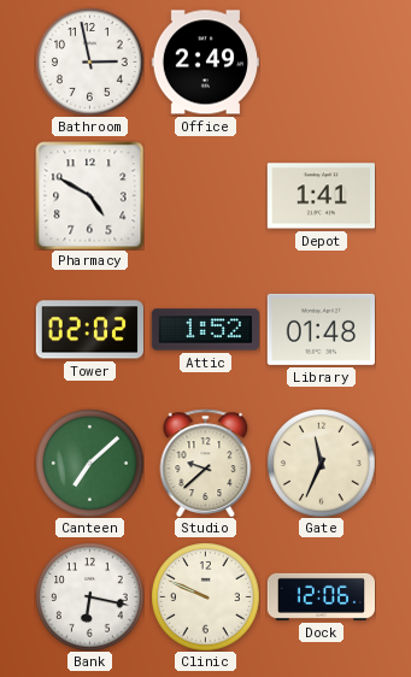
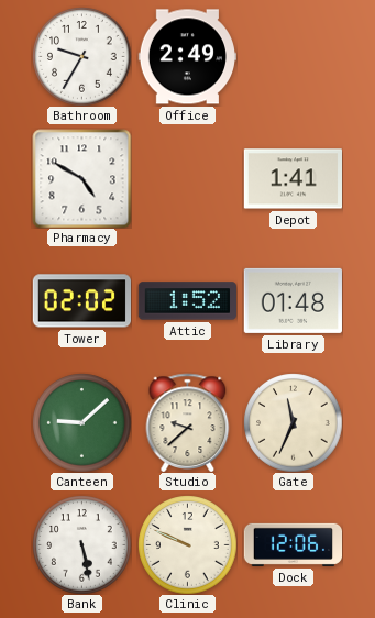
Bathroom: 2:58 -> 9:35 (81, 56)
Canteen: 7:08 -> 9:08 (81, 422)
Bank: 6:17 -> 5:28 (81, 544)
